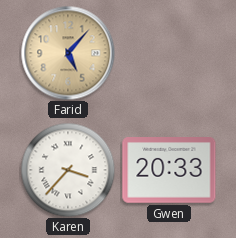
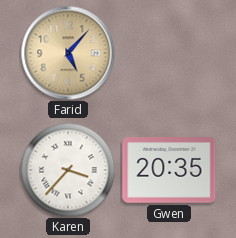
Gwen: 20:33 -> 20:35 (169, 171)
